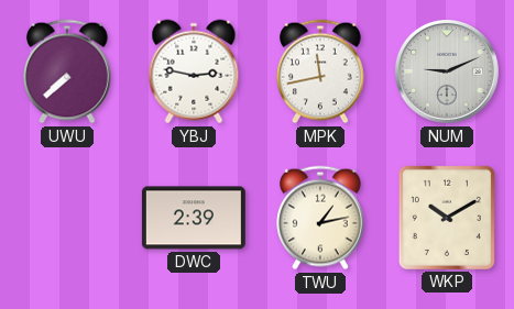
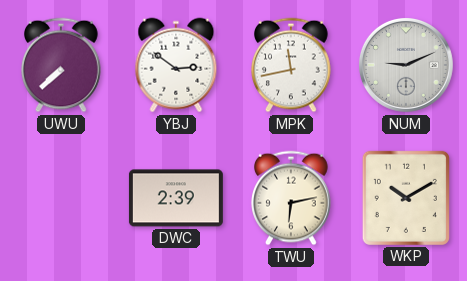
YBJ: 2:47 -> 2:51 (176, 65)
TWU: 1:13 -> 6:13 (292, 198)
